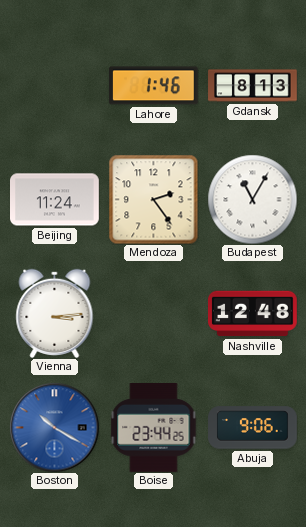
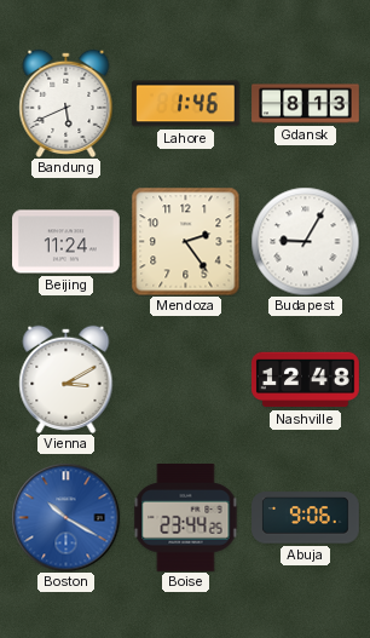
Bandung: none -> 5:41 (67, 103)
Budapest: 11:05 -> 9:05 (305, 241)
Vienna: 3:14 -> 3:10 (67, 379)
